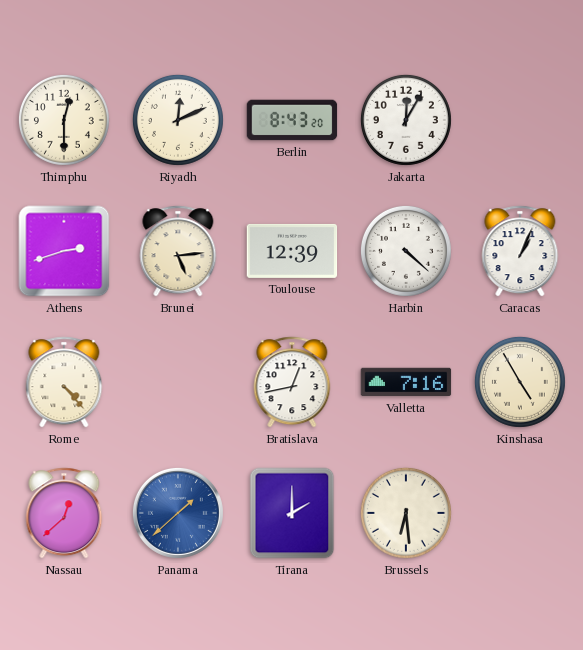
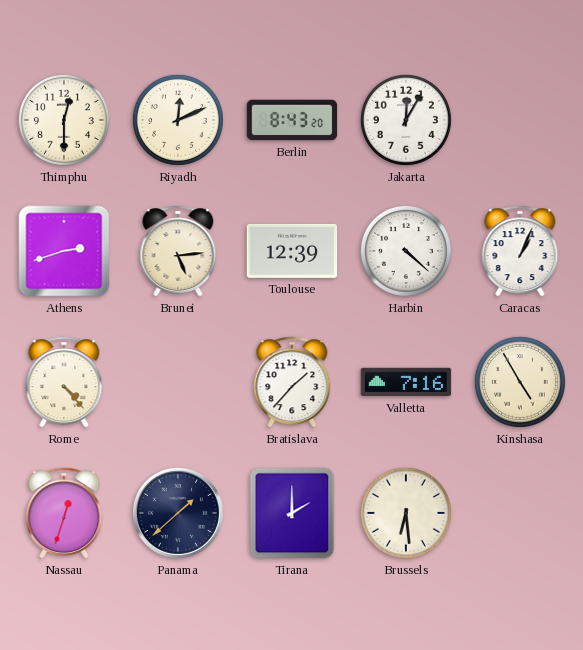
Bratislava: 12:43 -> 1:37 (292, 382)
Nassau: 12:38 -> 12:33 (64, 513)
Panama dial: blue -> navy (178, 513)
